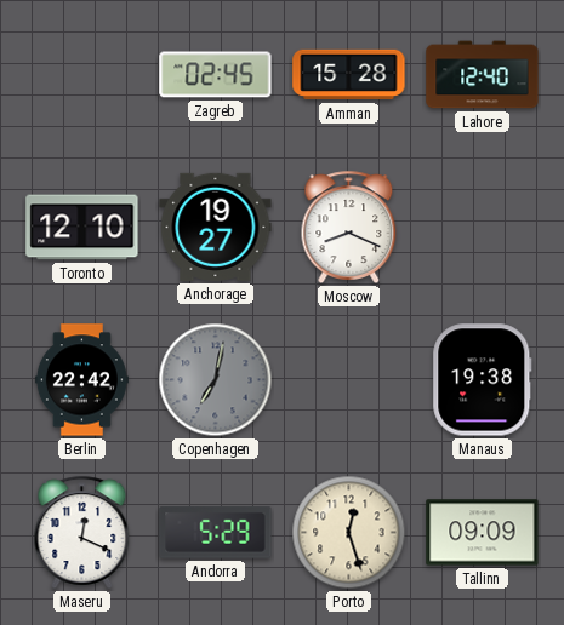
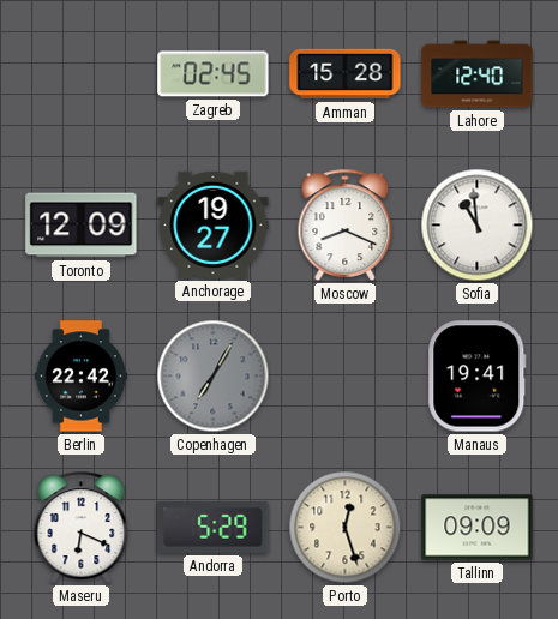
Toronto: 12:10 -> 12:09 (82, 226)
Sofia: none -> 10:59 (478, 226)
Copenhagen: 7:02 -> 7:05 (214, 377)
Manaus: 19:38 -> 19:41 (478, 377)
Maseru: 12:19 -> 6:19 (82, 527)
